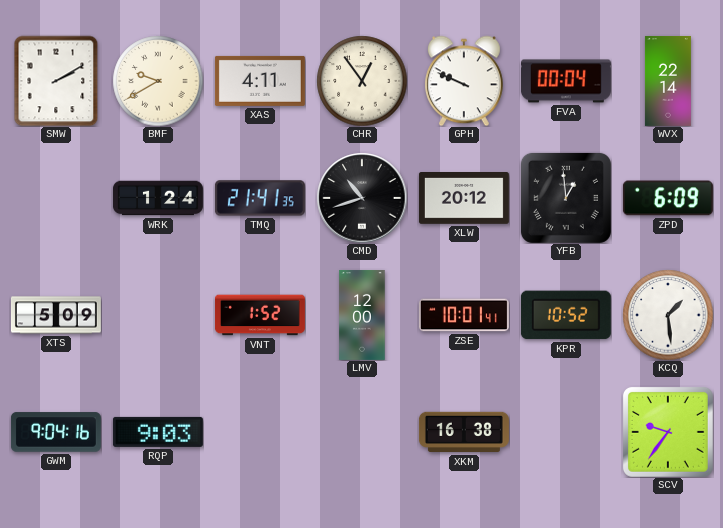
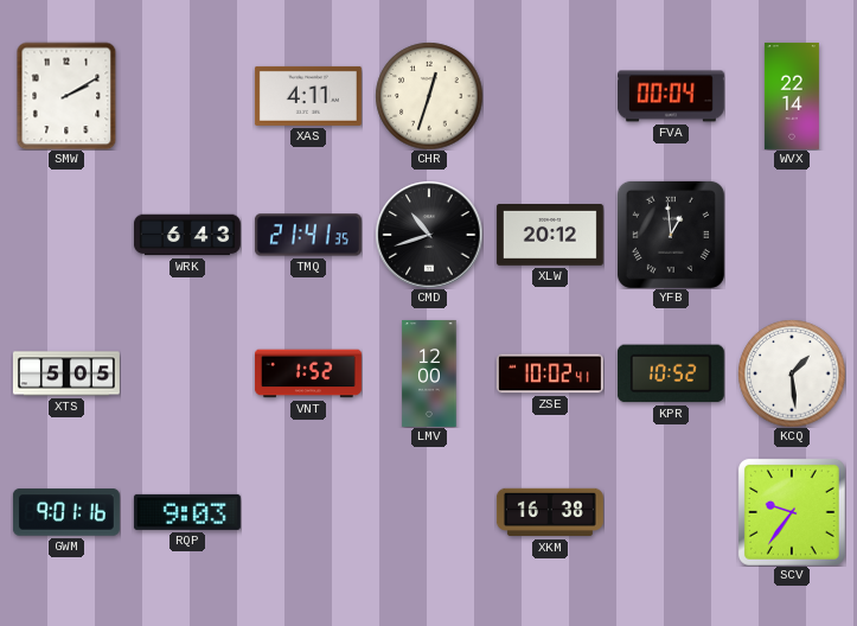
BMF: 9:40 -> none (158, 81)
CHR: 12:54 -> 12:33 (429, 96)
GPH: 9:49 -> none (464, 81)
WRK: 1:24 -> 6:43 (187, 235)
ZPD: 6:09 -> none (668, 198)
XTS: 5:09 -> 5:05 (66, 373)
ZSE: 10:01 -> 10:02 (550, 373)
GWM: 9:04 -> 9:01 (66, 512)
